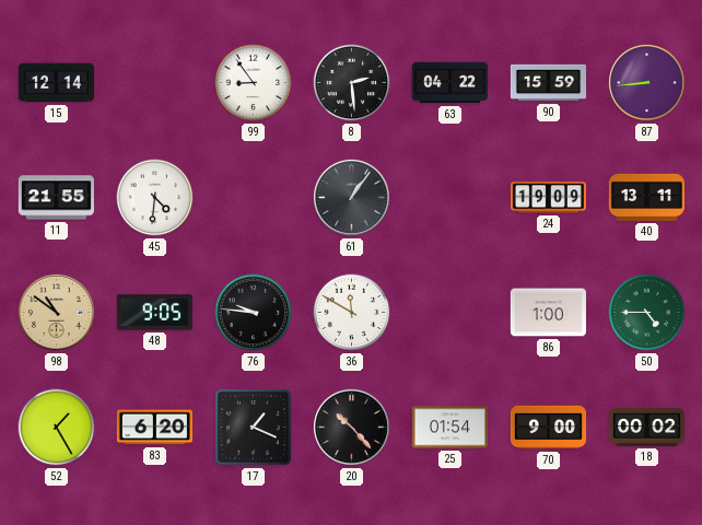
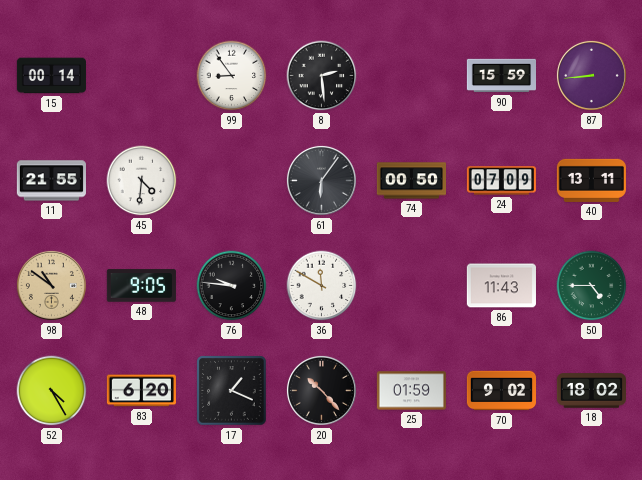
15: 12:14 -> 00:14 (51, 76)
63: 04:22 -> none (449, 83)
61: 1:06 -> 6:06 (321, 180)
74: none -> 00:50 (411, 181)
24: 19:09 -> 07:09 (501, 181)
86: 1:00 -> 11:43 (501, 286)
52: 1:25 -> 4:25 (52, 391)
25: 01:54 -> 01:59 (411, 391)
70: 9:00 -> 9:02 (501, 391)
18: 00:02 -> 18:02 (591, 391)
